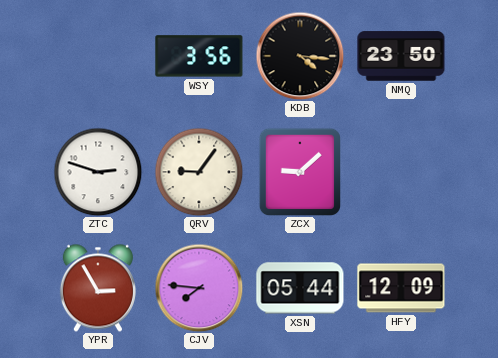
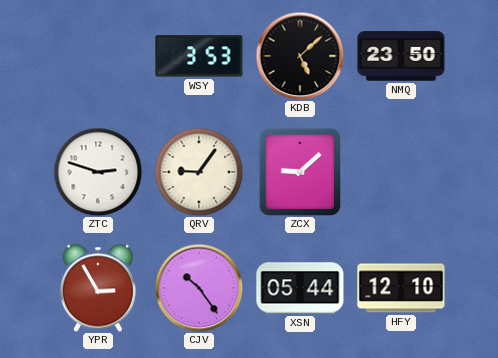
WSY: 3:56 -> 3:53 (199, 56)
KDB: 4:16 -> 5:08 (300, 56)
CJV: 7:46 -> 10:24 (199, 288)
HFY: 12:09 -> 12:10 (401, 288)
